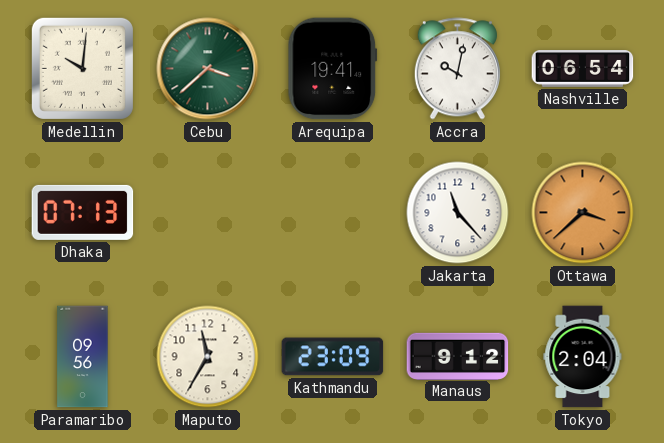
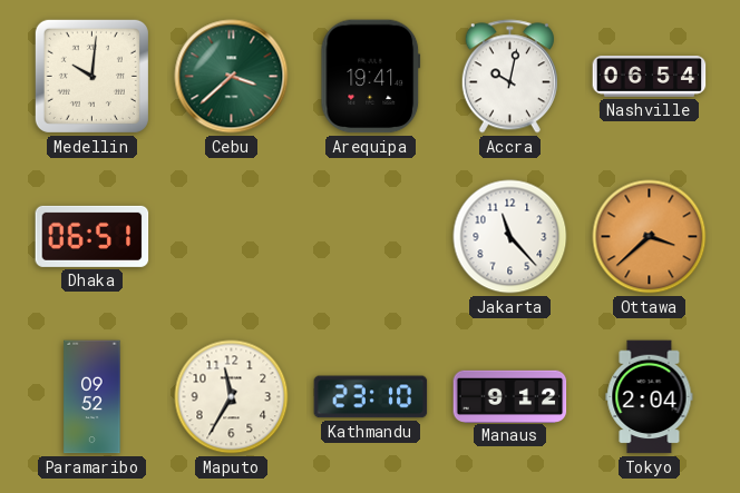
Dhaka: 07:13 -> 06:51 (93, 236)
Paramaribo: 09:56 -> 09:52 (93, 397)
Kathmandu: 23:09 -> 23:10 (371, 397)
